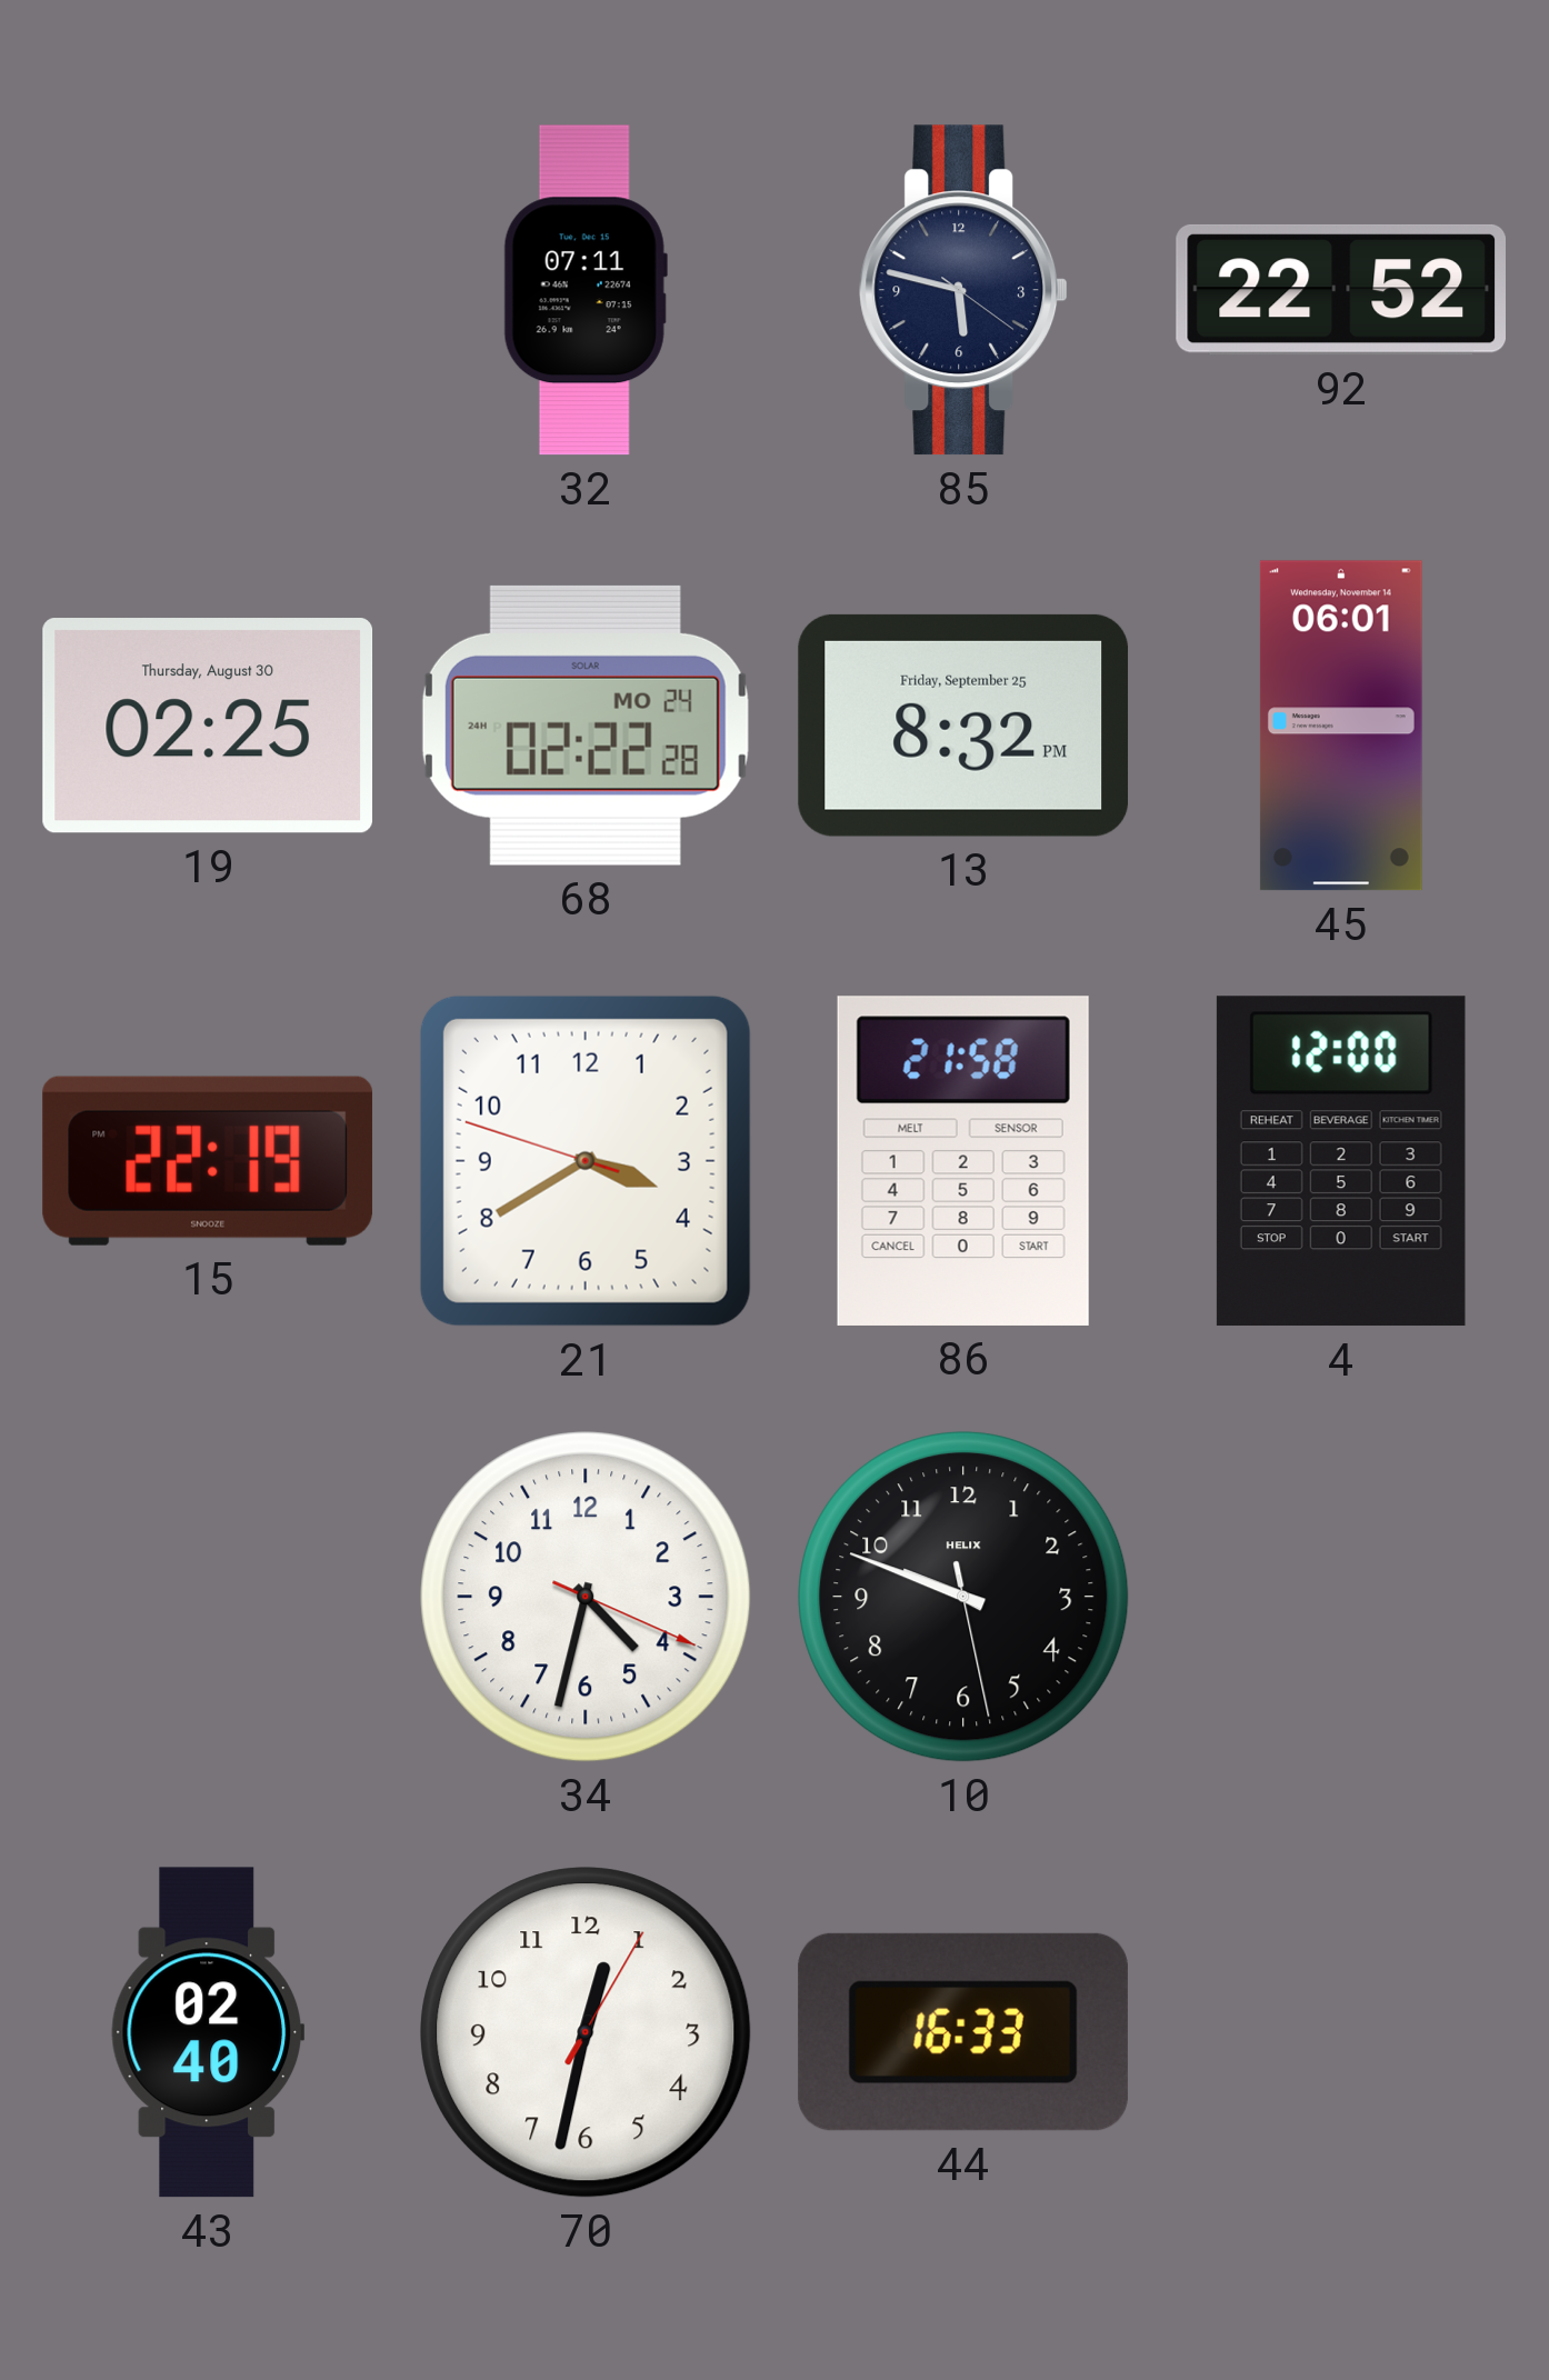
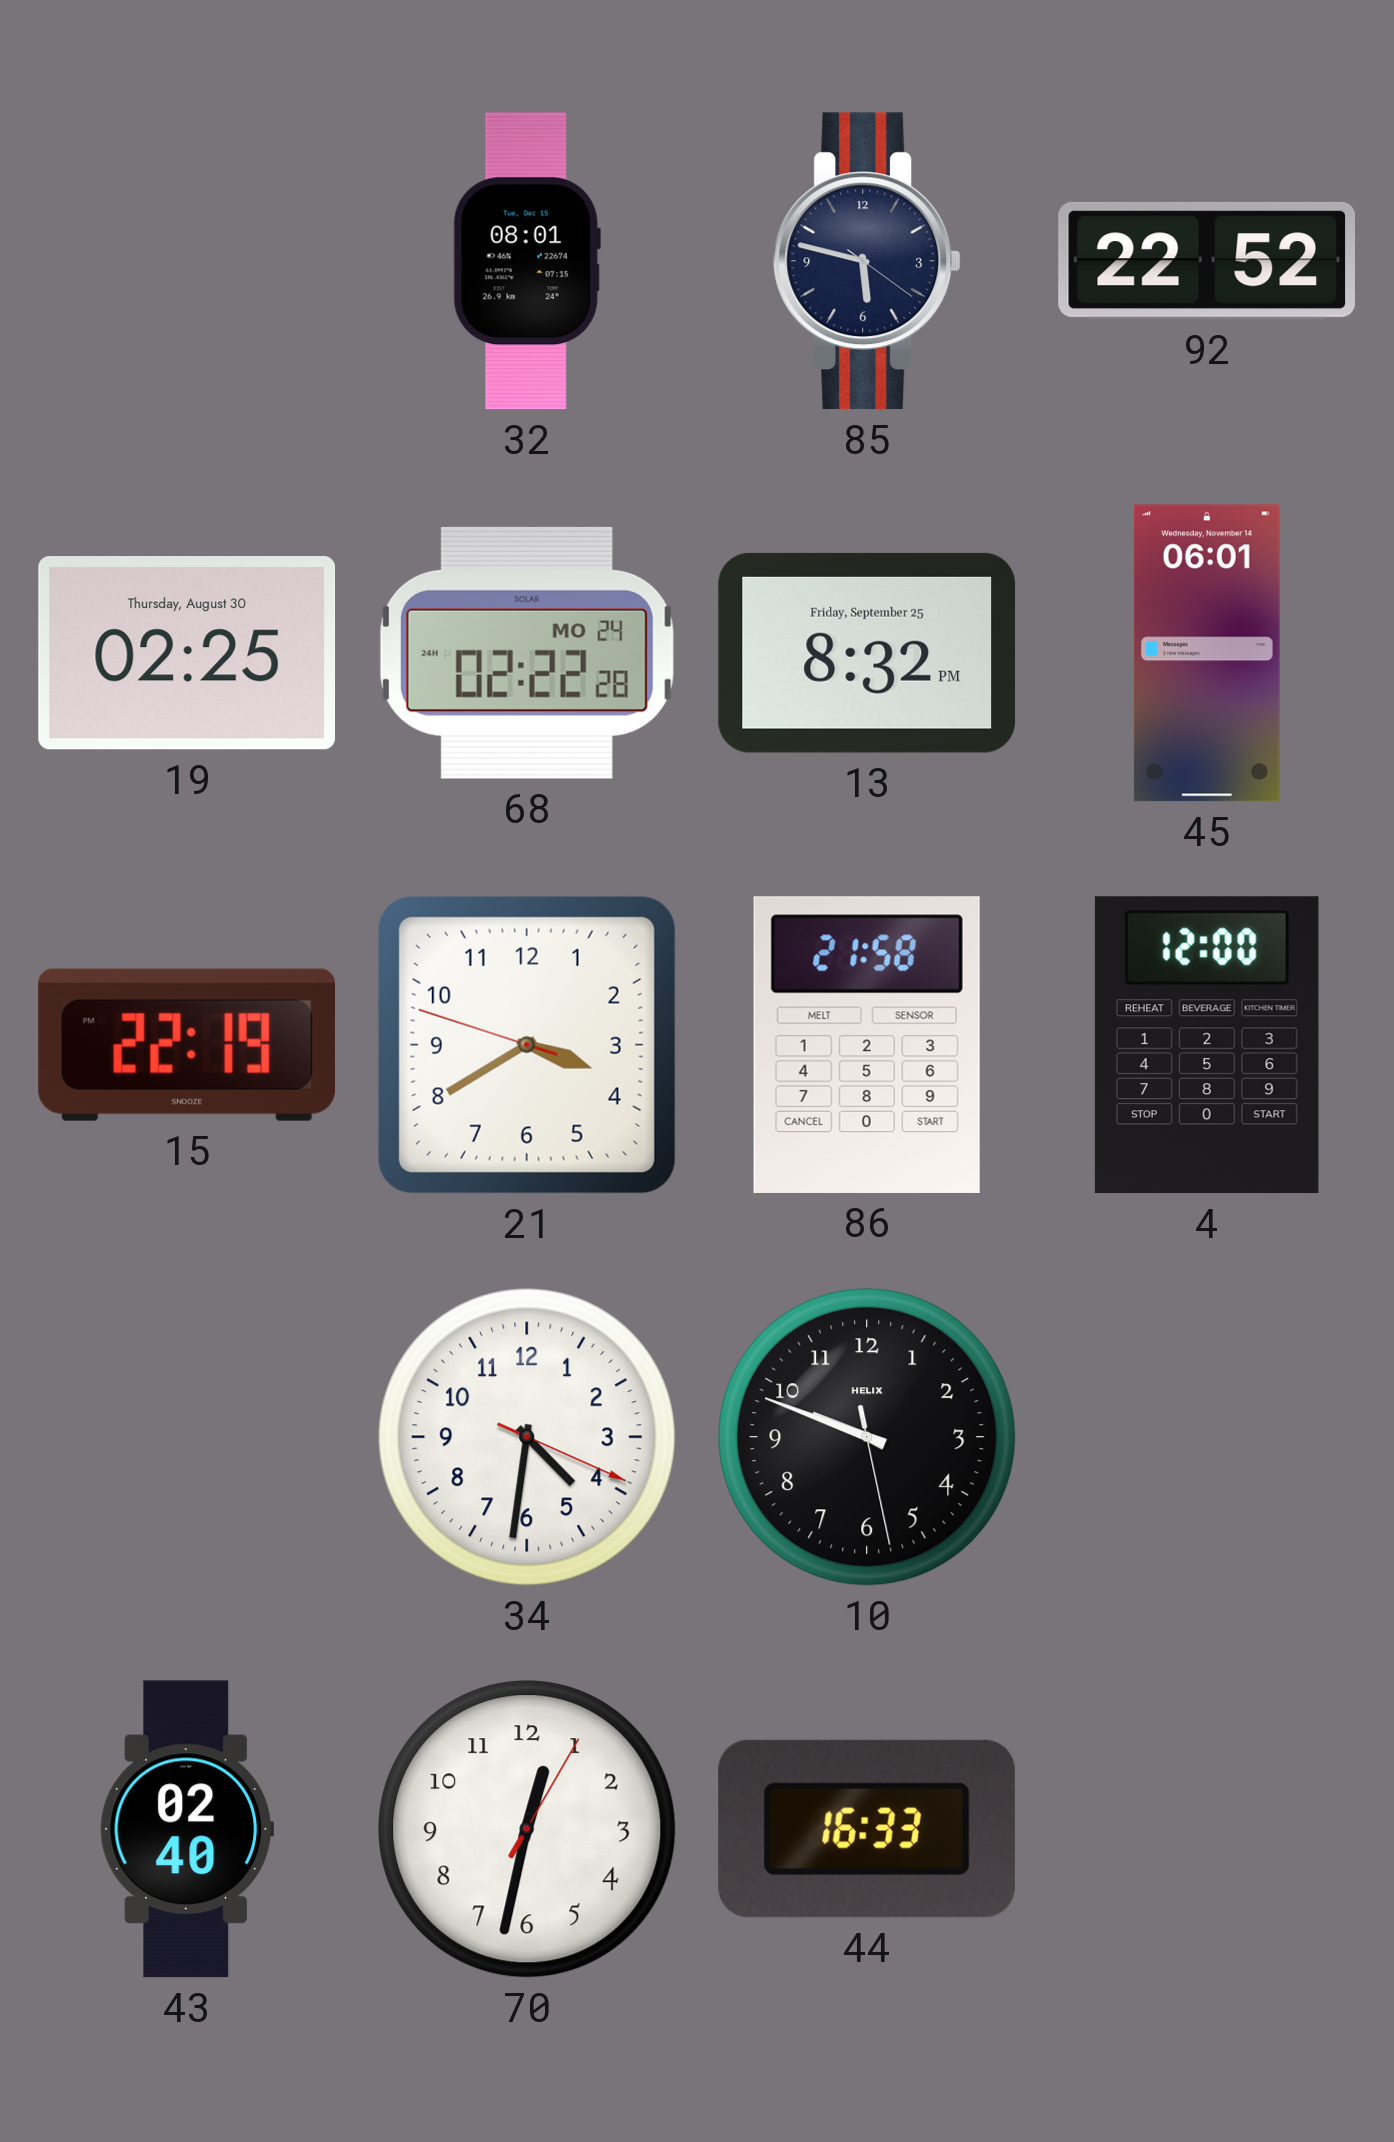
32: 07:11 -> 08:01 (527, 261)
34: 4:32 -> 4:31 (527, 1437)
